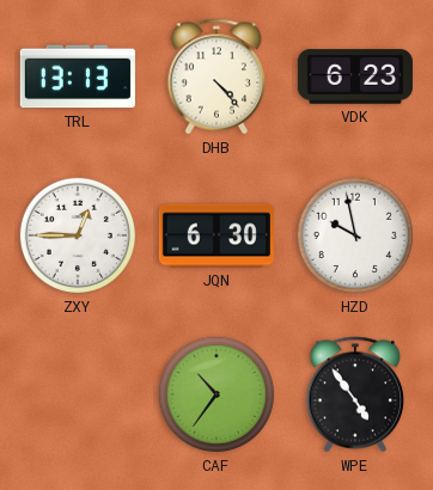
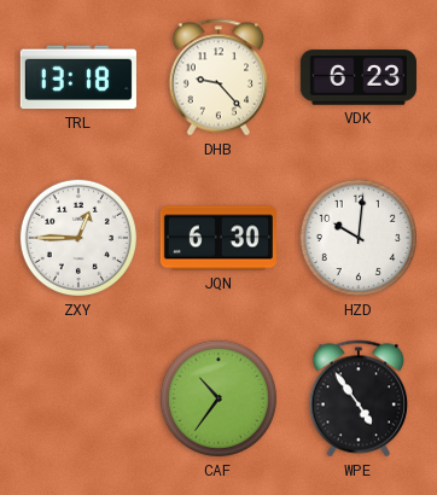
TRL: 13:13 -> 13:18 (78, 77)
DHB: 4:23 -> 9:23 (218, 77)
HZD: 9:58 -> 10:01 (359, 238)
